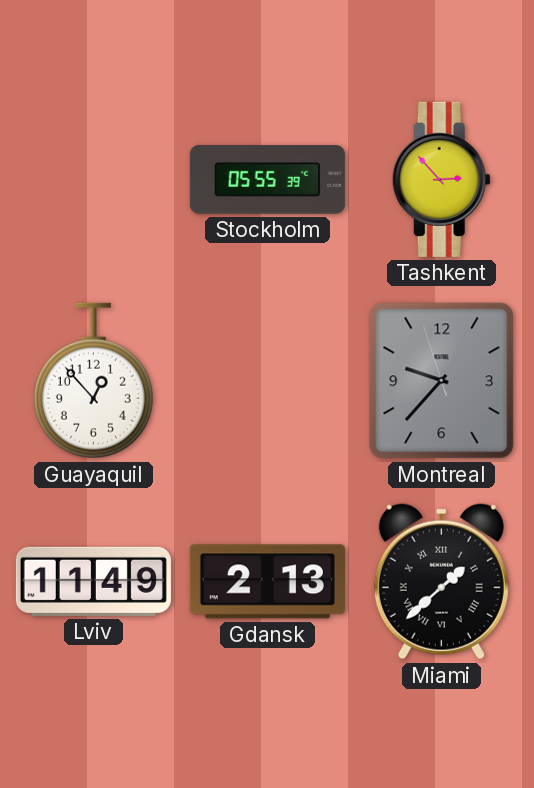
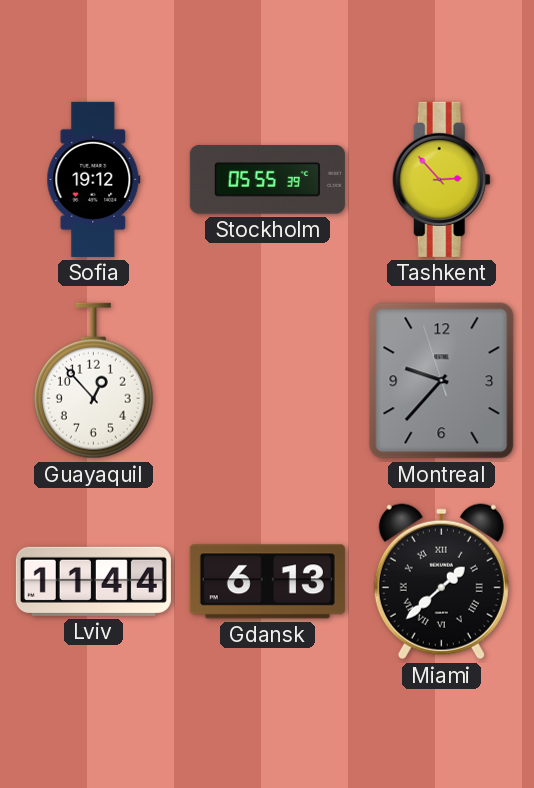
Sofia: none -> 19:12 (94, 179)
Lviv: 11:49 -> 11:44 (93, 581)
Gdansk: 2:13 -> 6:13 (267, 582)
